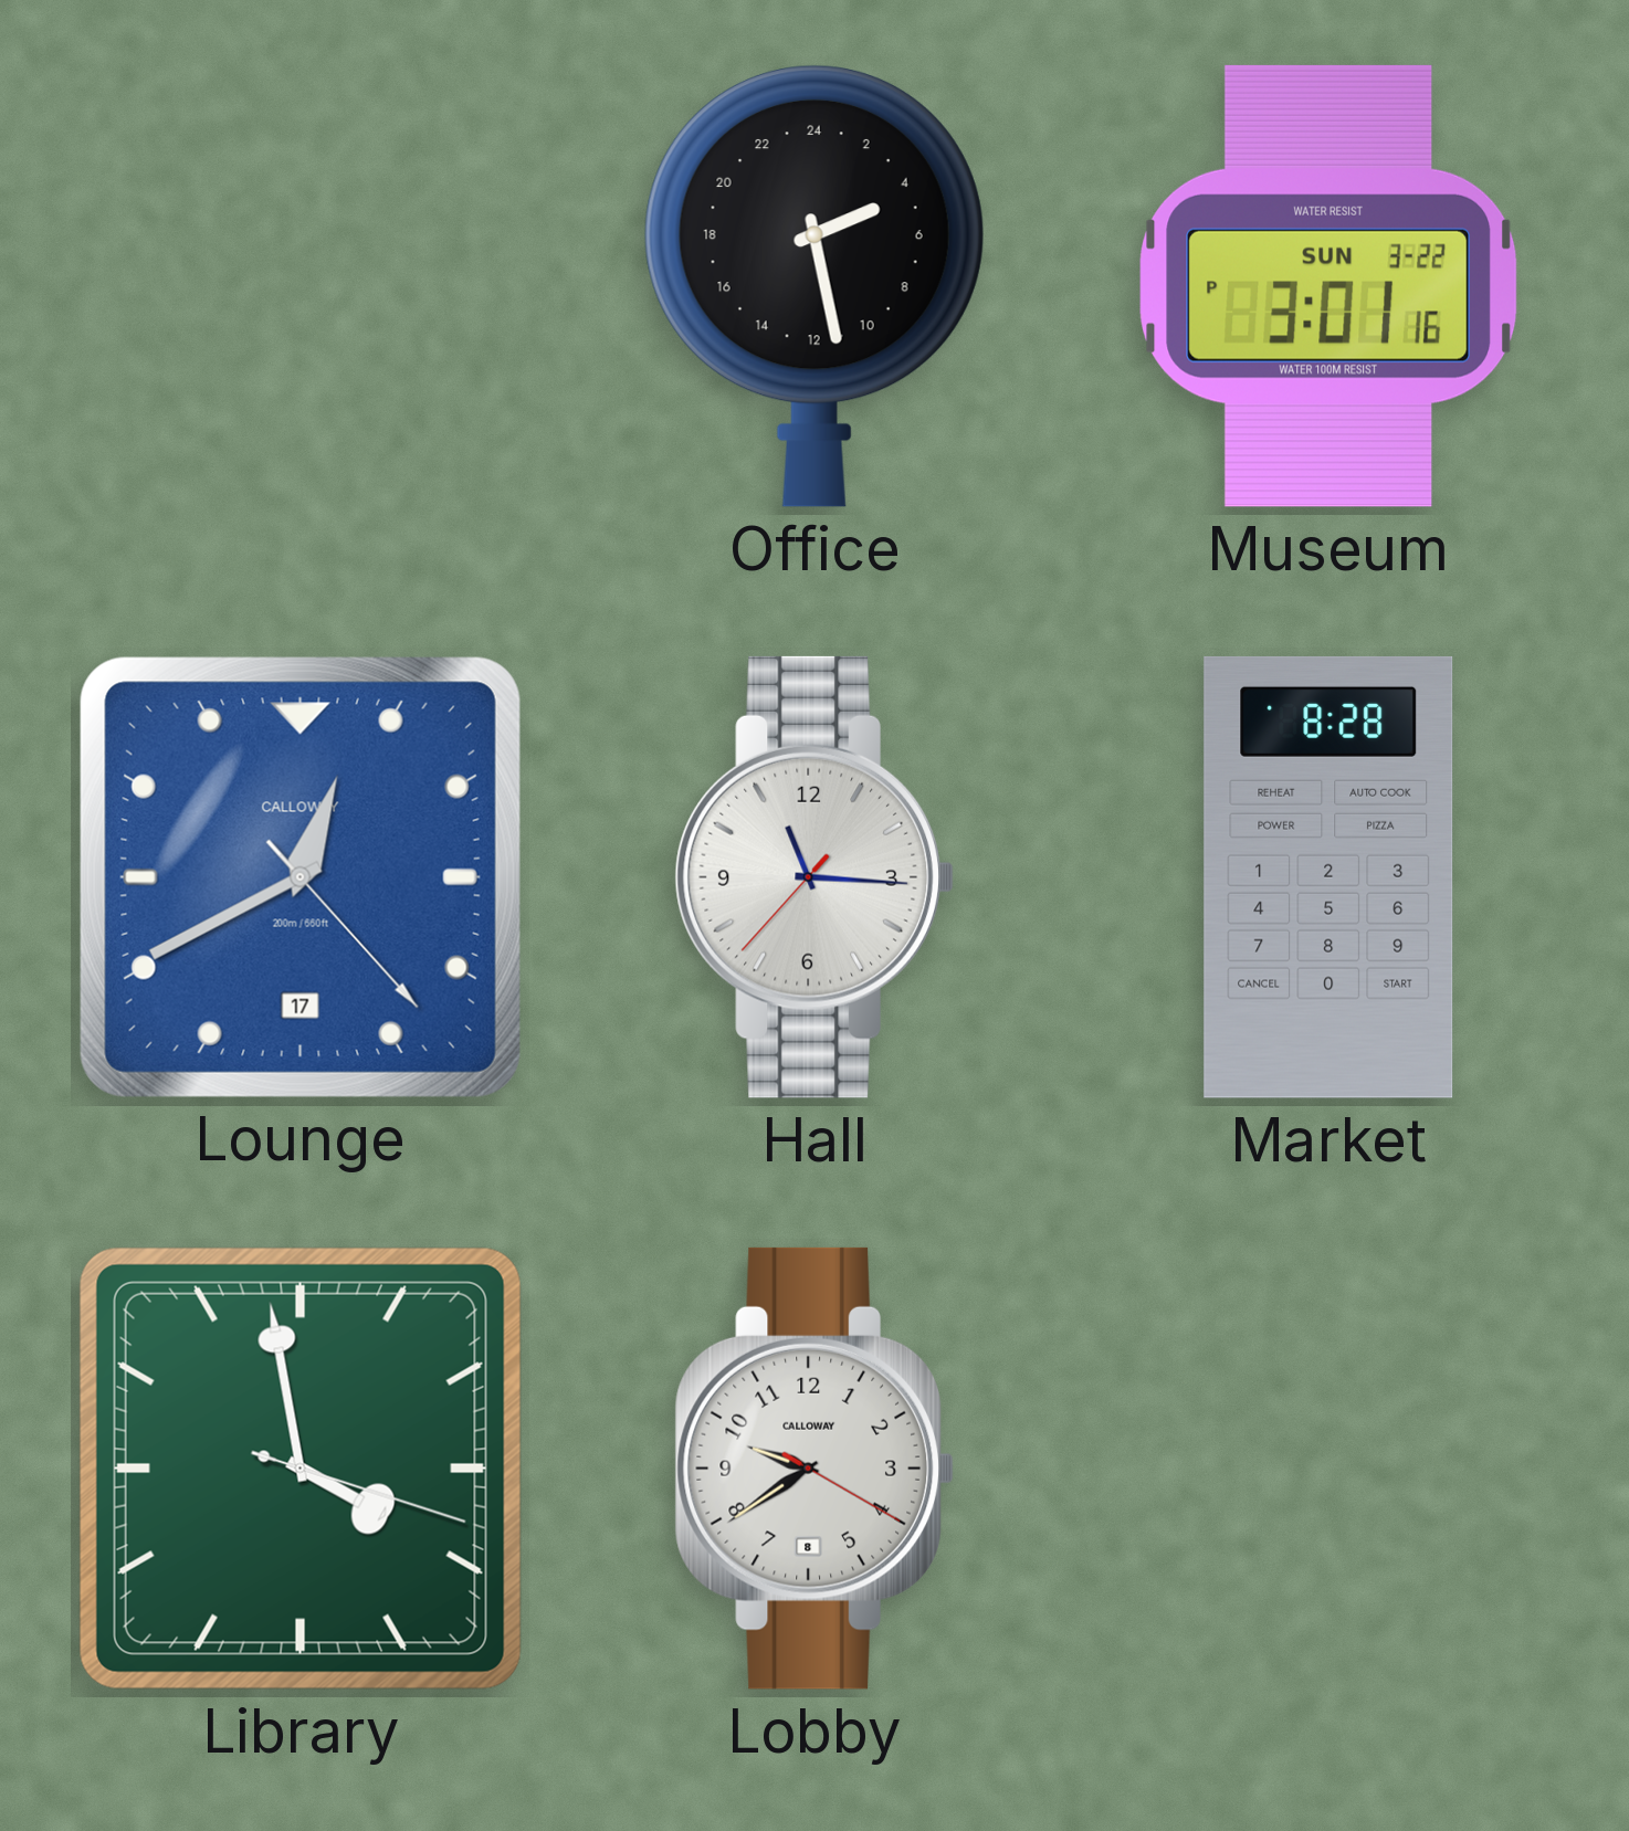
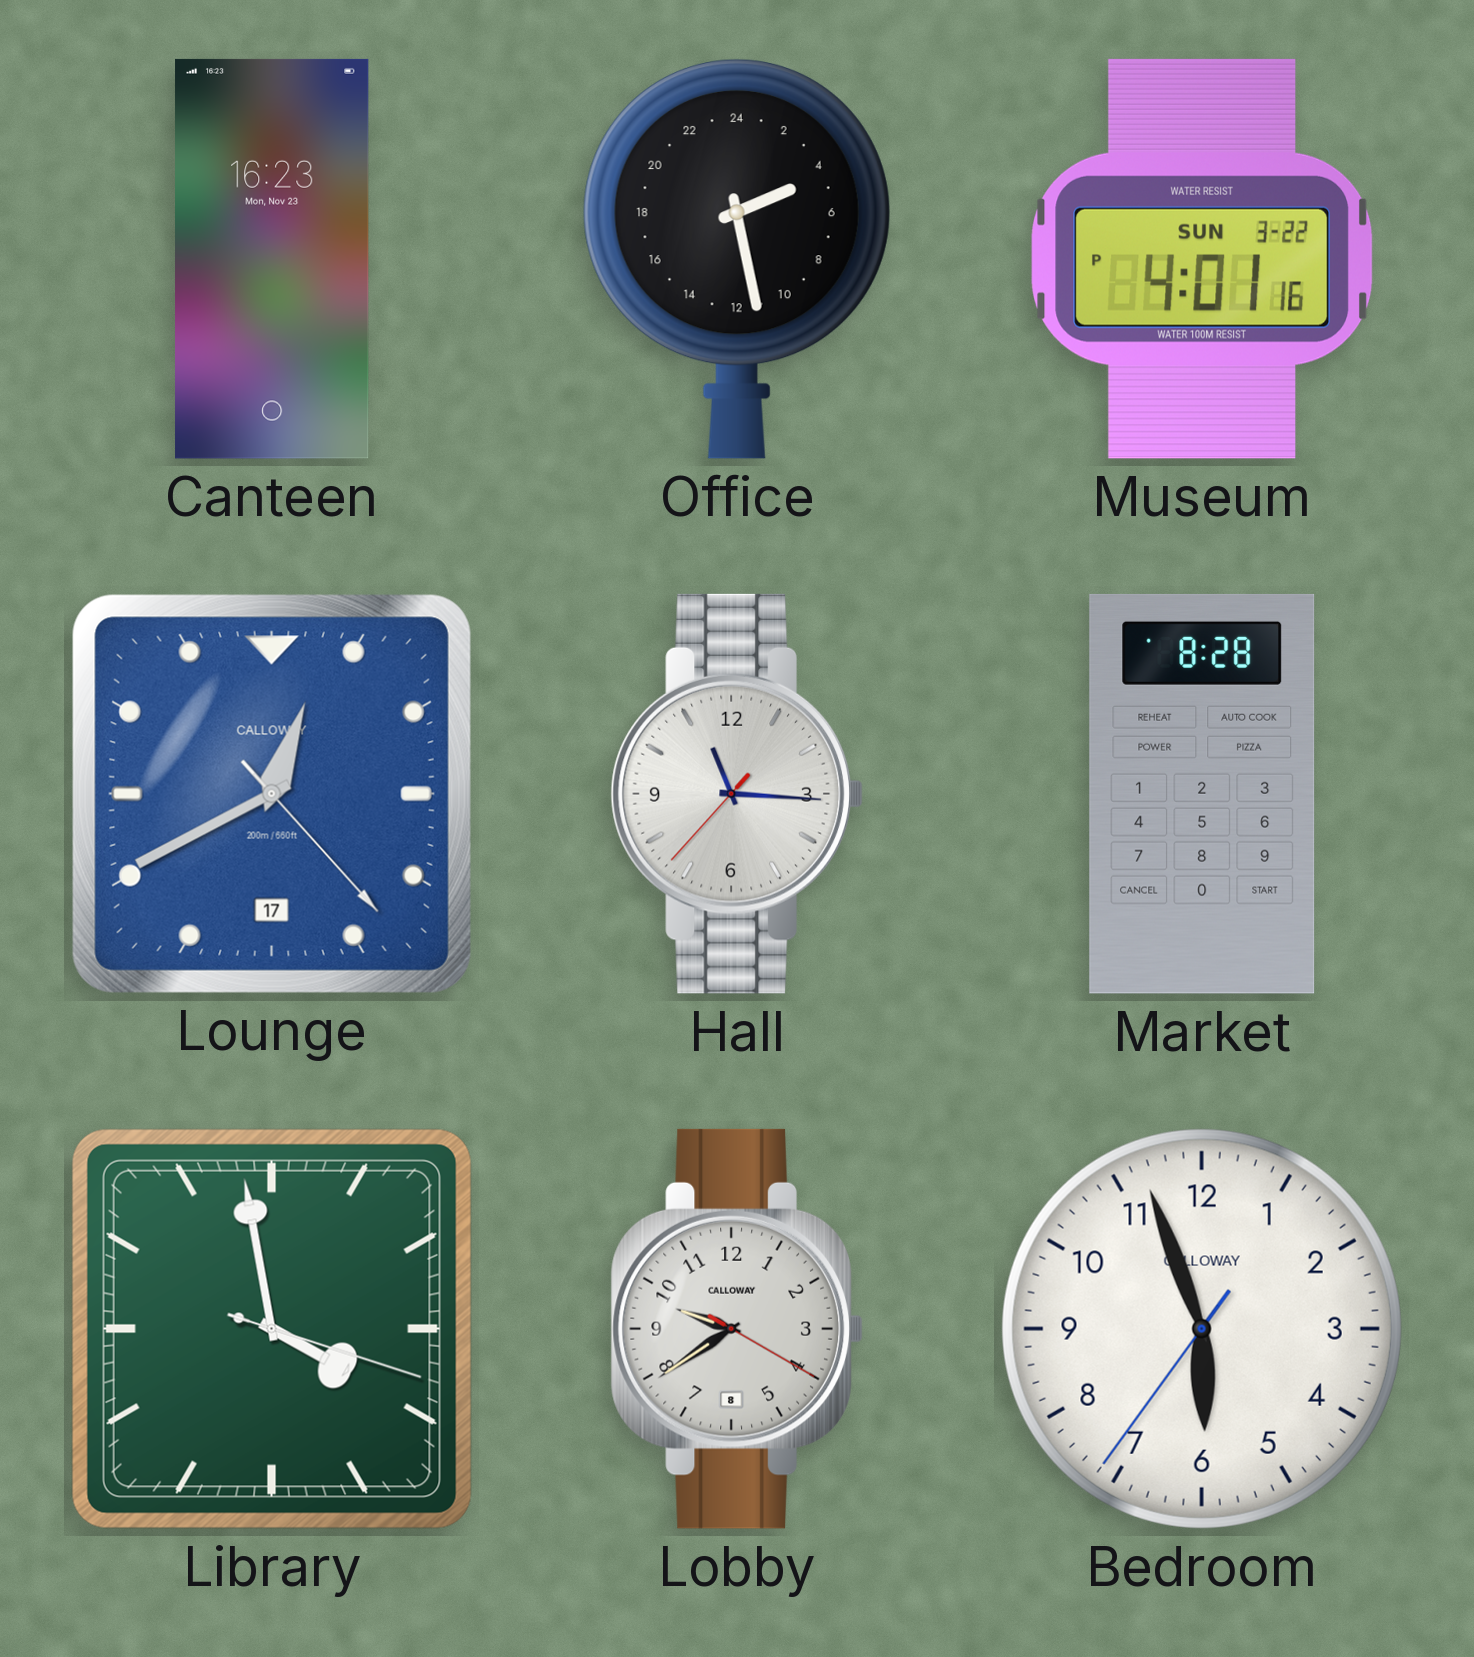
Canteen: none -> 16:23 (272, 259)
Museum: 3:01 -> 4:01 (1201, 259)
Bedroom: none -> 5:56 (1202, 1329)
